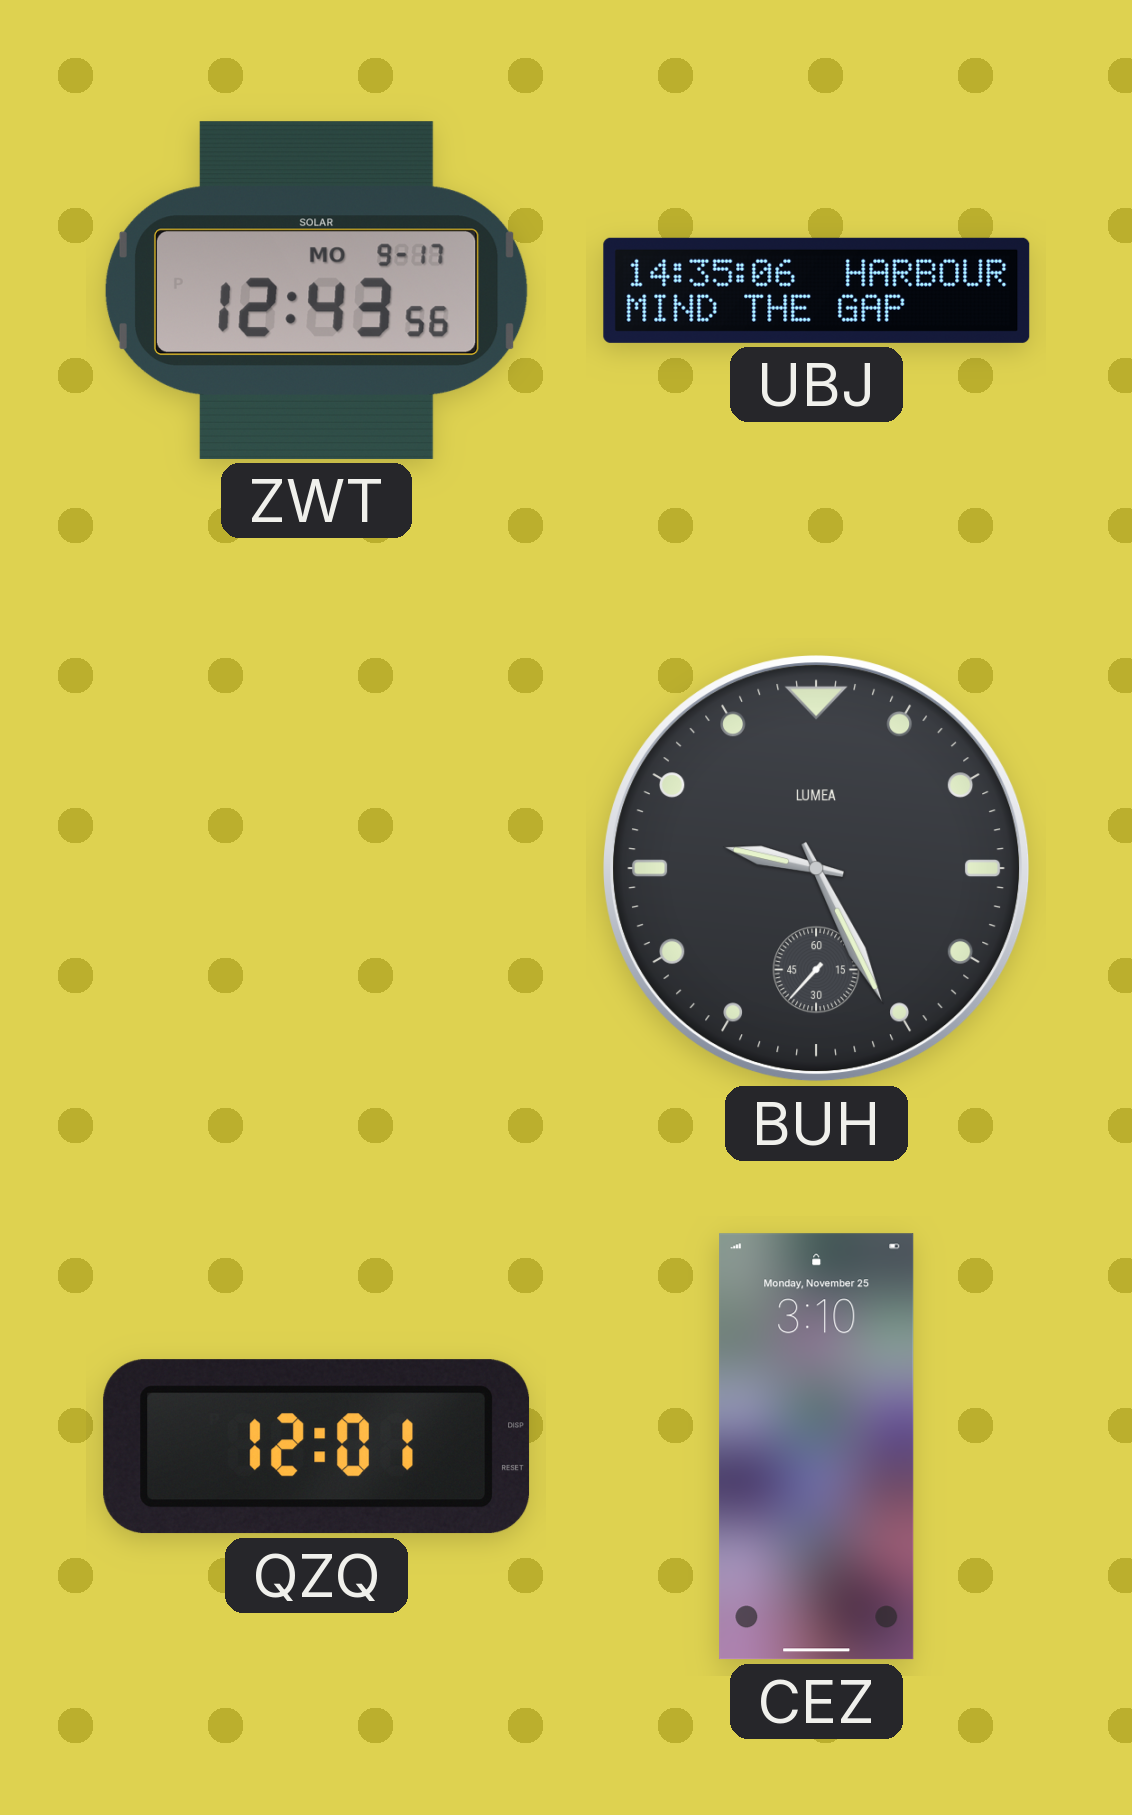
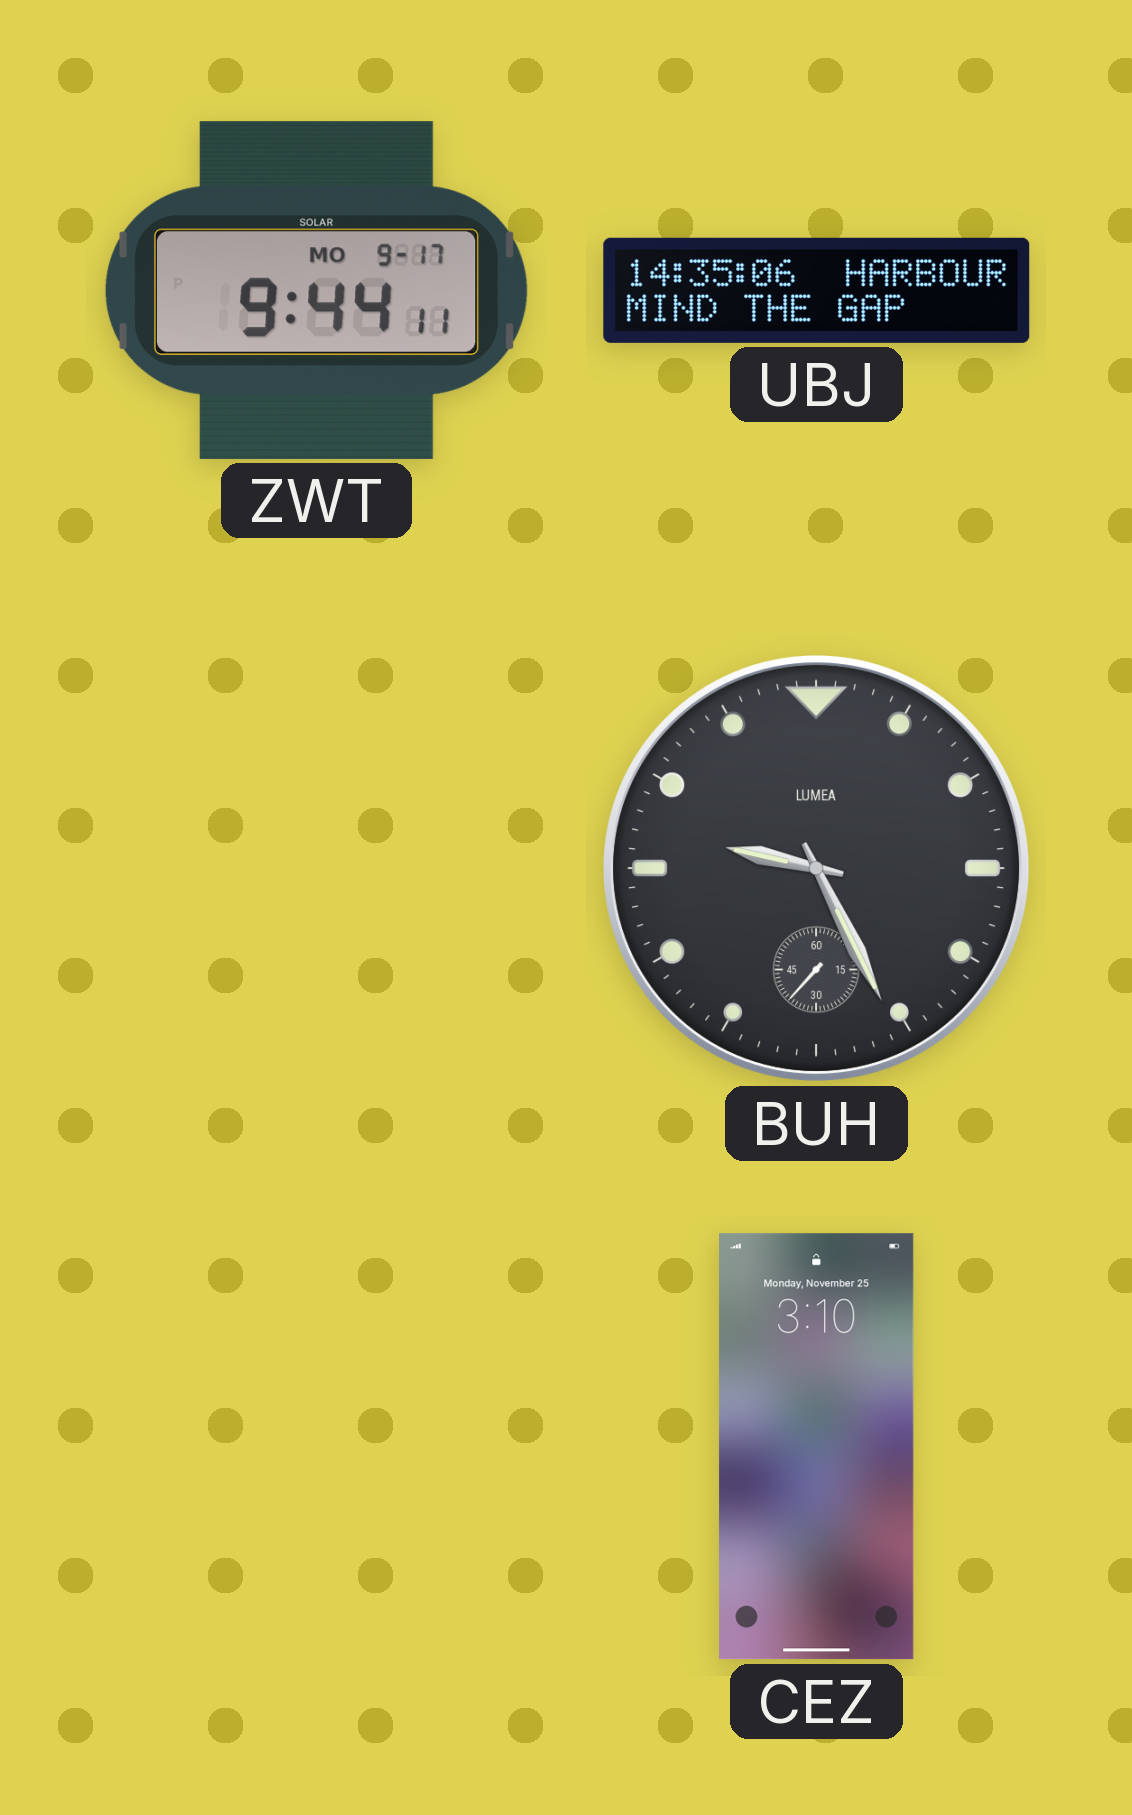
ZWT: 12:43 -> 9:44 (316, 290)
QZQ: 12:01 -> none (317, 1447)
